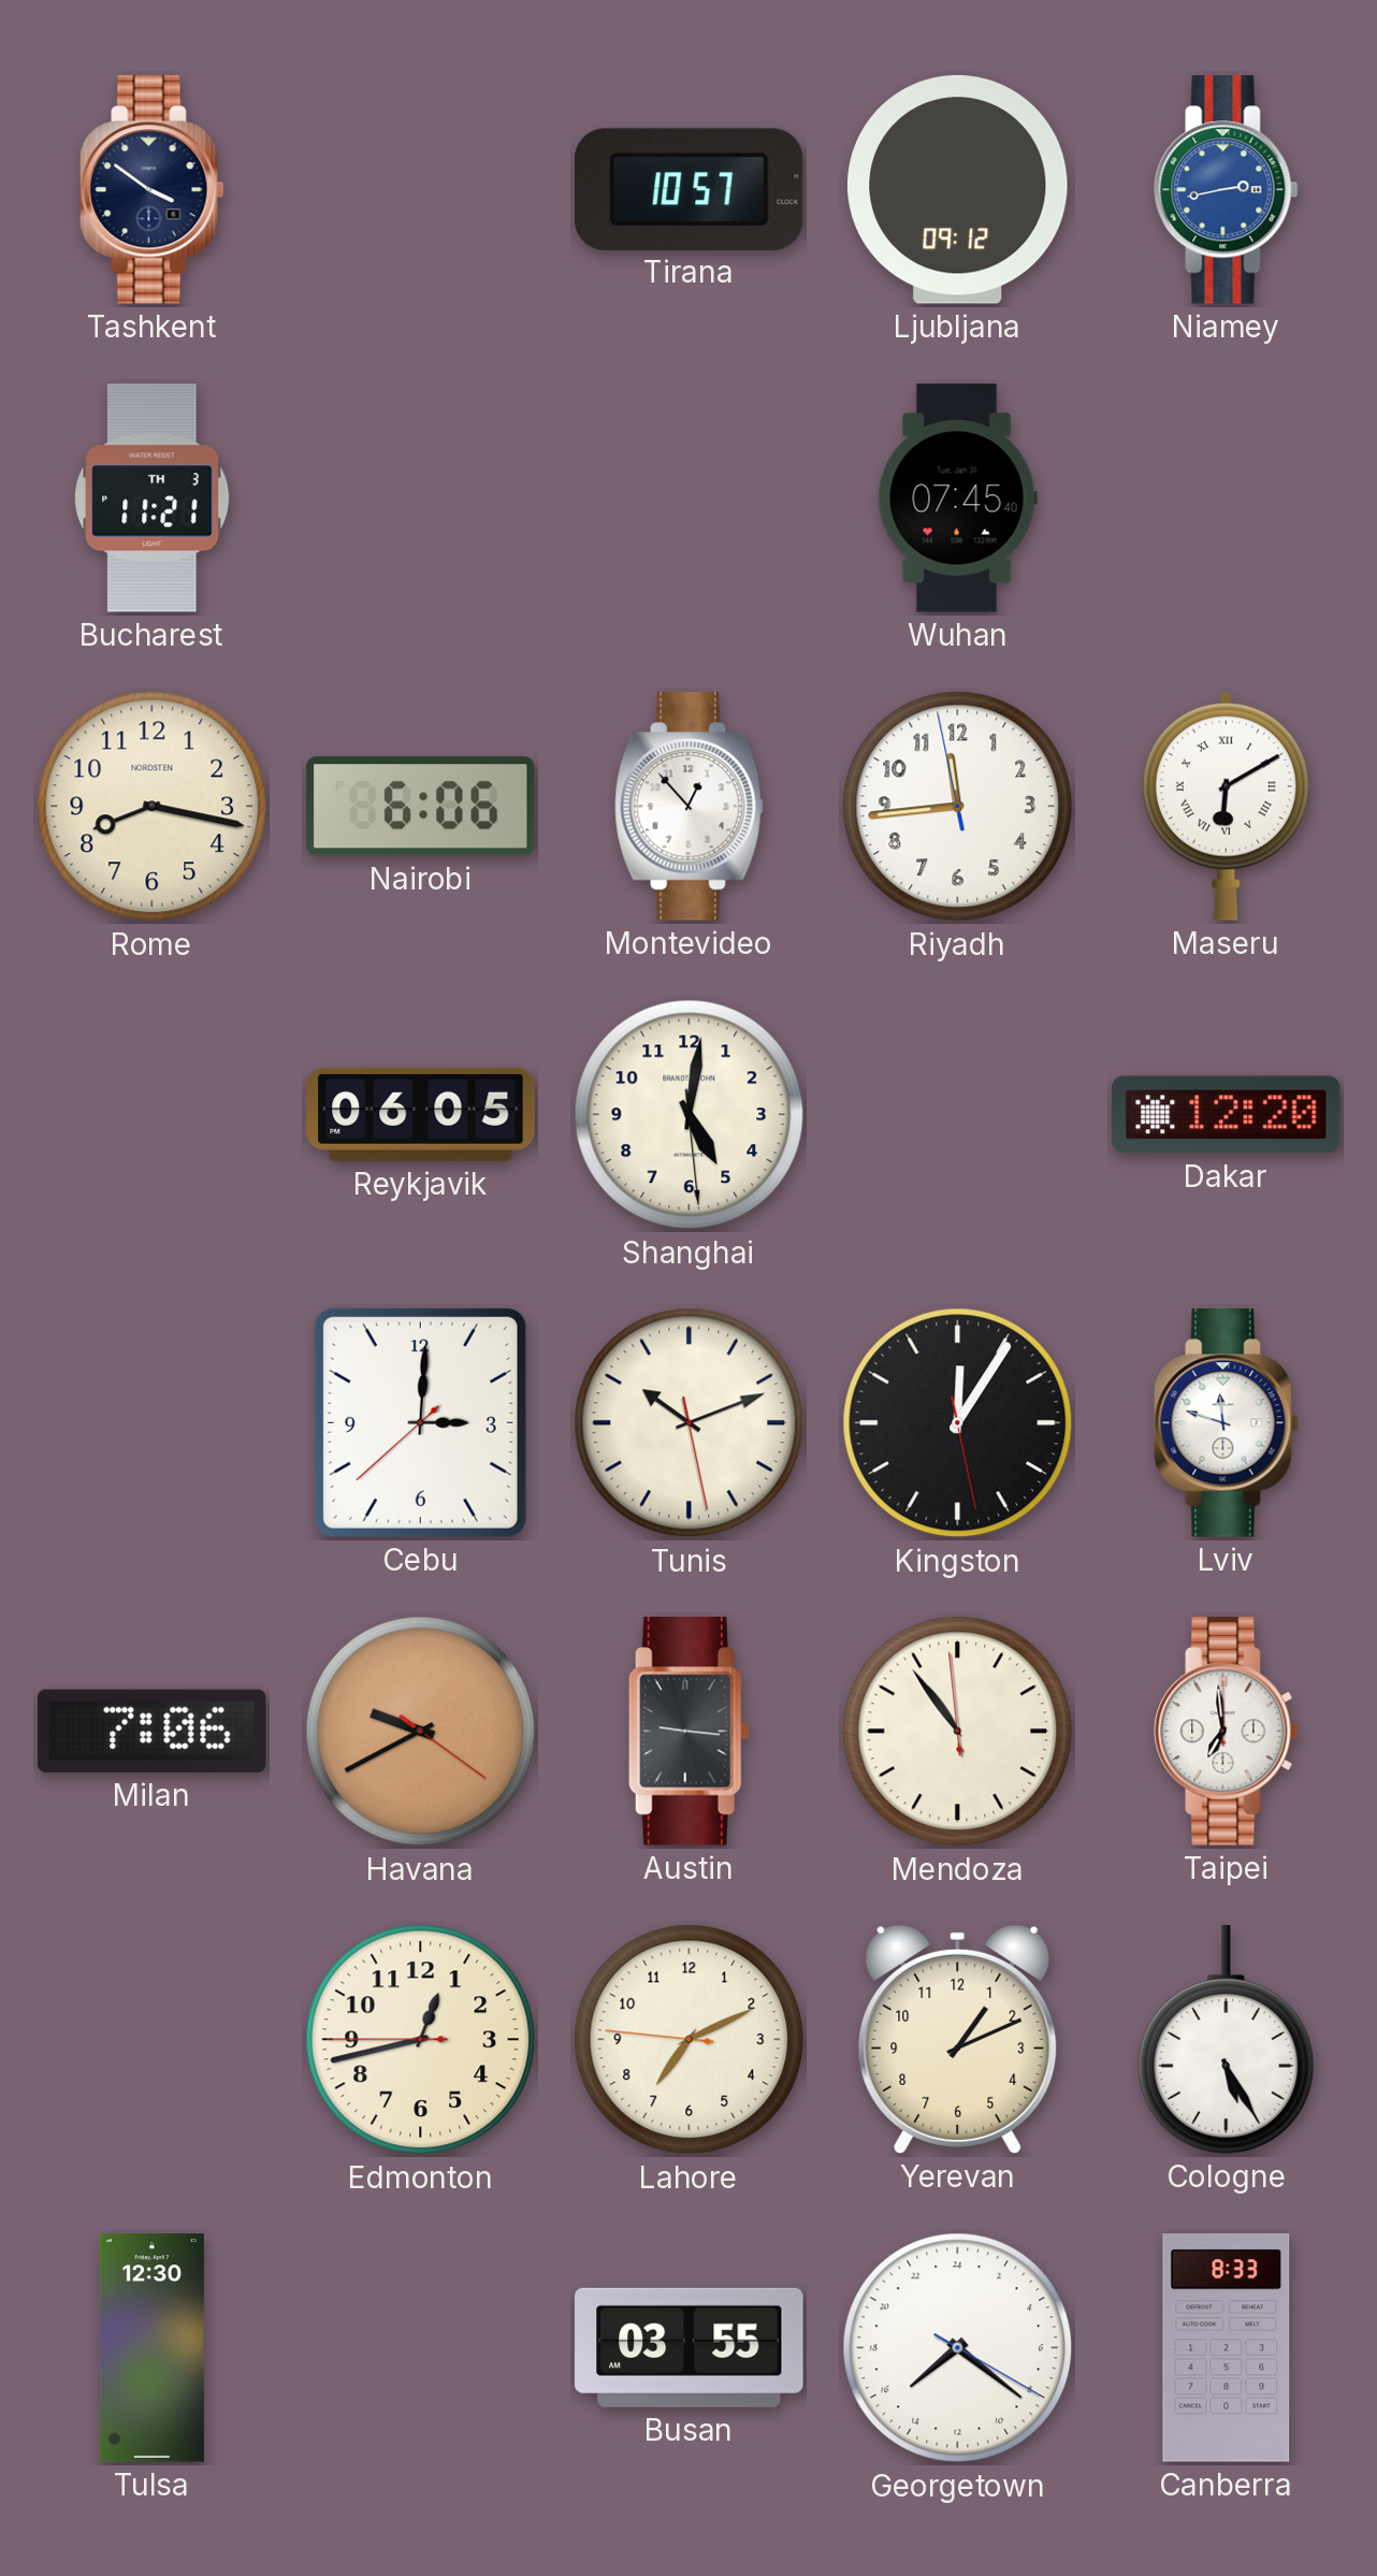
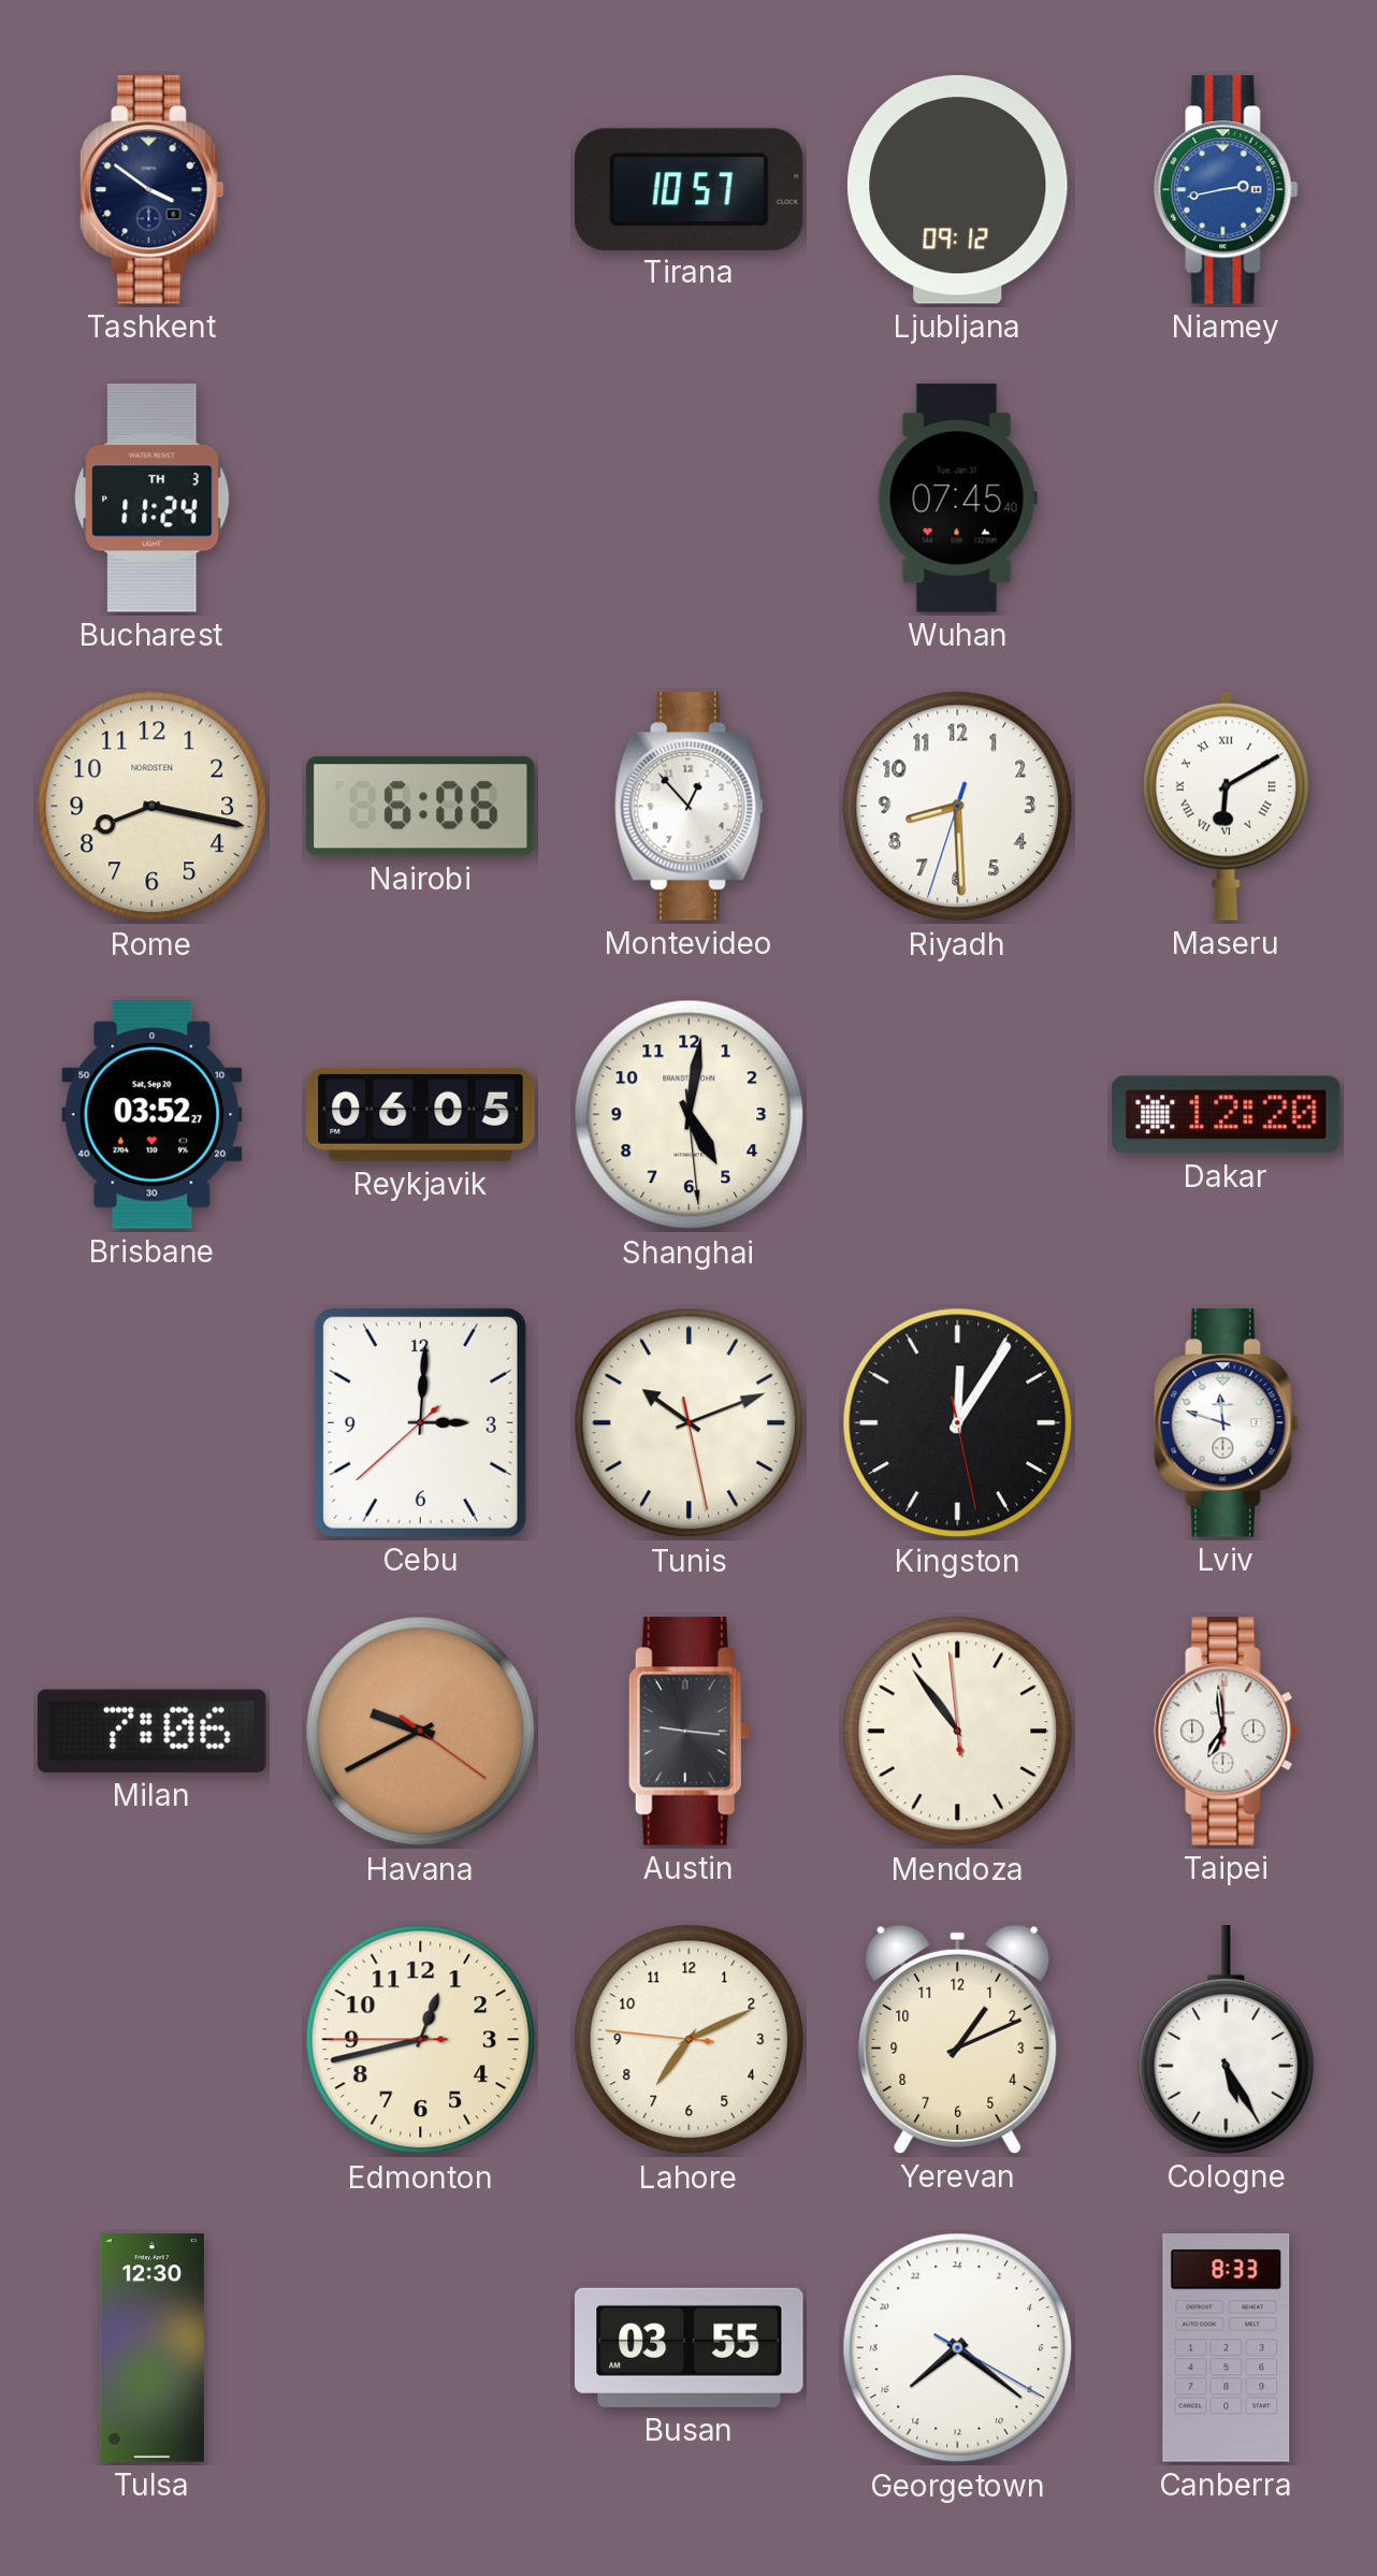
Bucharest: 11:21 -> 11:24 (153, 498)
Riyadh: 11:43 -> 8:29 (958, 807)
Brisbane: none -> 03:52 (153, 1115)
